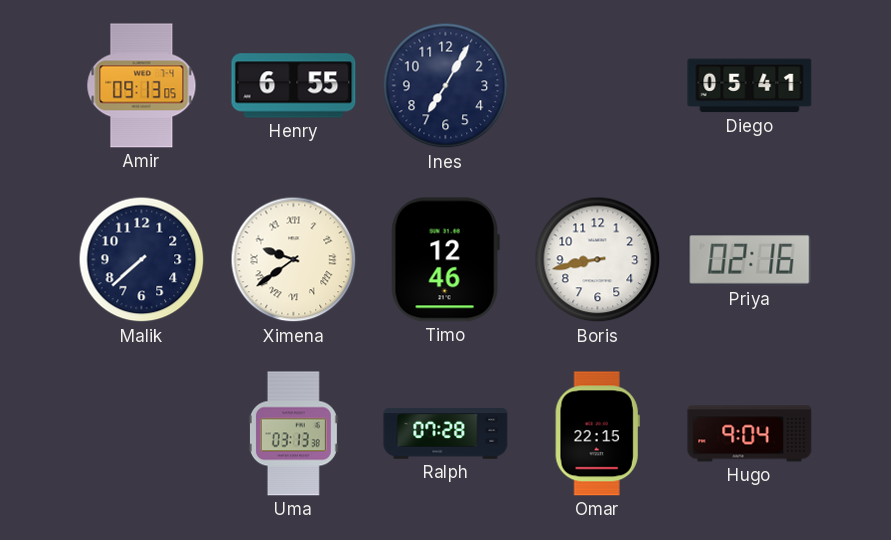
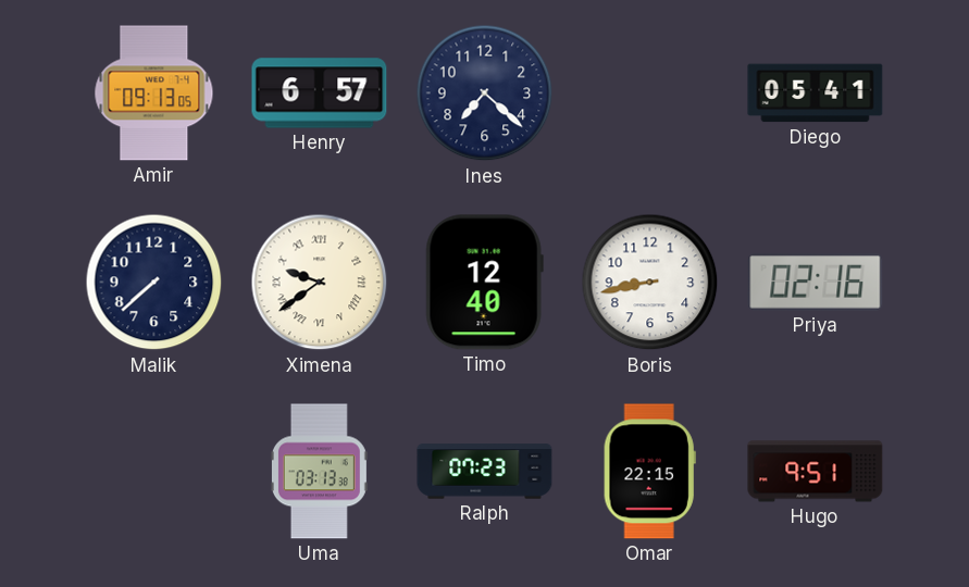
Henry: 6:55 -> 6:57 (320, 93)
Ines: 7:05 -> 7:22 (485, 93)
Timo: 12:46 -> 12:40 (484, 283)
Ralph: 07:28 -> 07:23 (485, 472)
Hugo: 9:04 -> 9:51 (816, 472)
